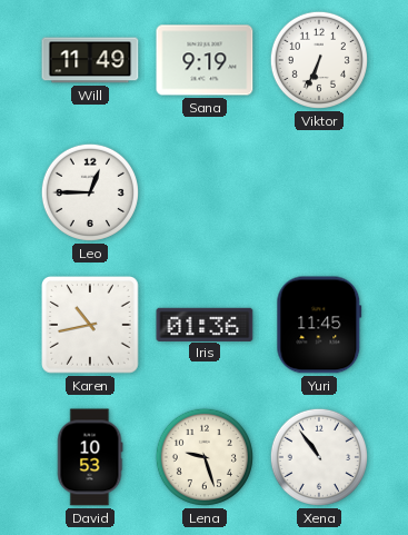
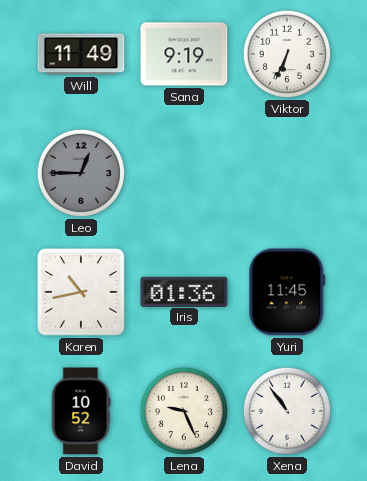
Leo dial: white -> grey (81, 173)
David: 10:53 -> 10:52 (81, 411)
Lena: 9:27 -> 9:26 (184, 411)
